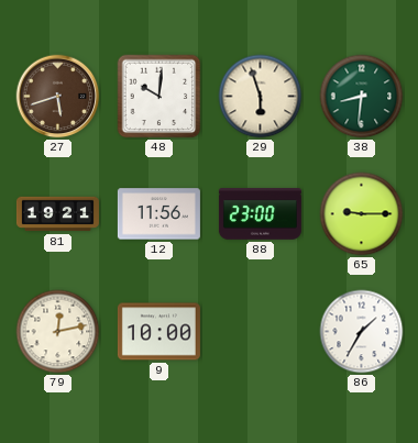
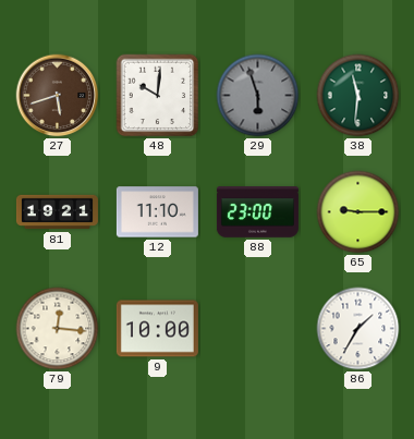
29 dial: cream -> grey (258, 96)
38: 8:31 -> 11:31 (358, 96)
12: 11:56 -> 11:10 (157, 212)
79: 12:13 -> 12:16 (58, 329)
